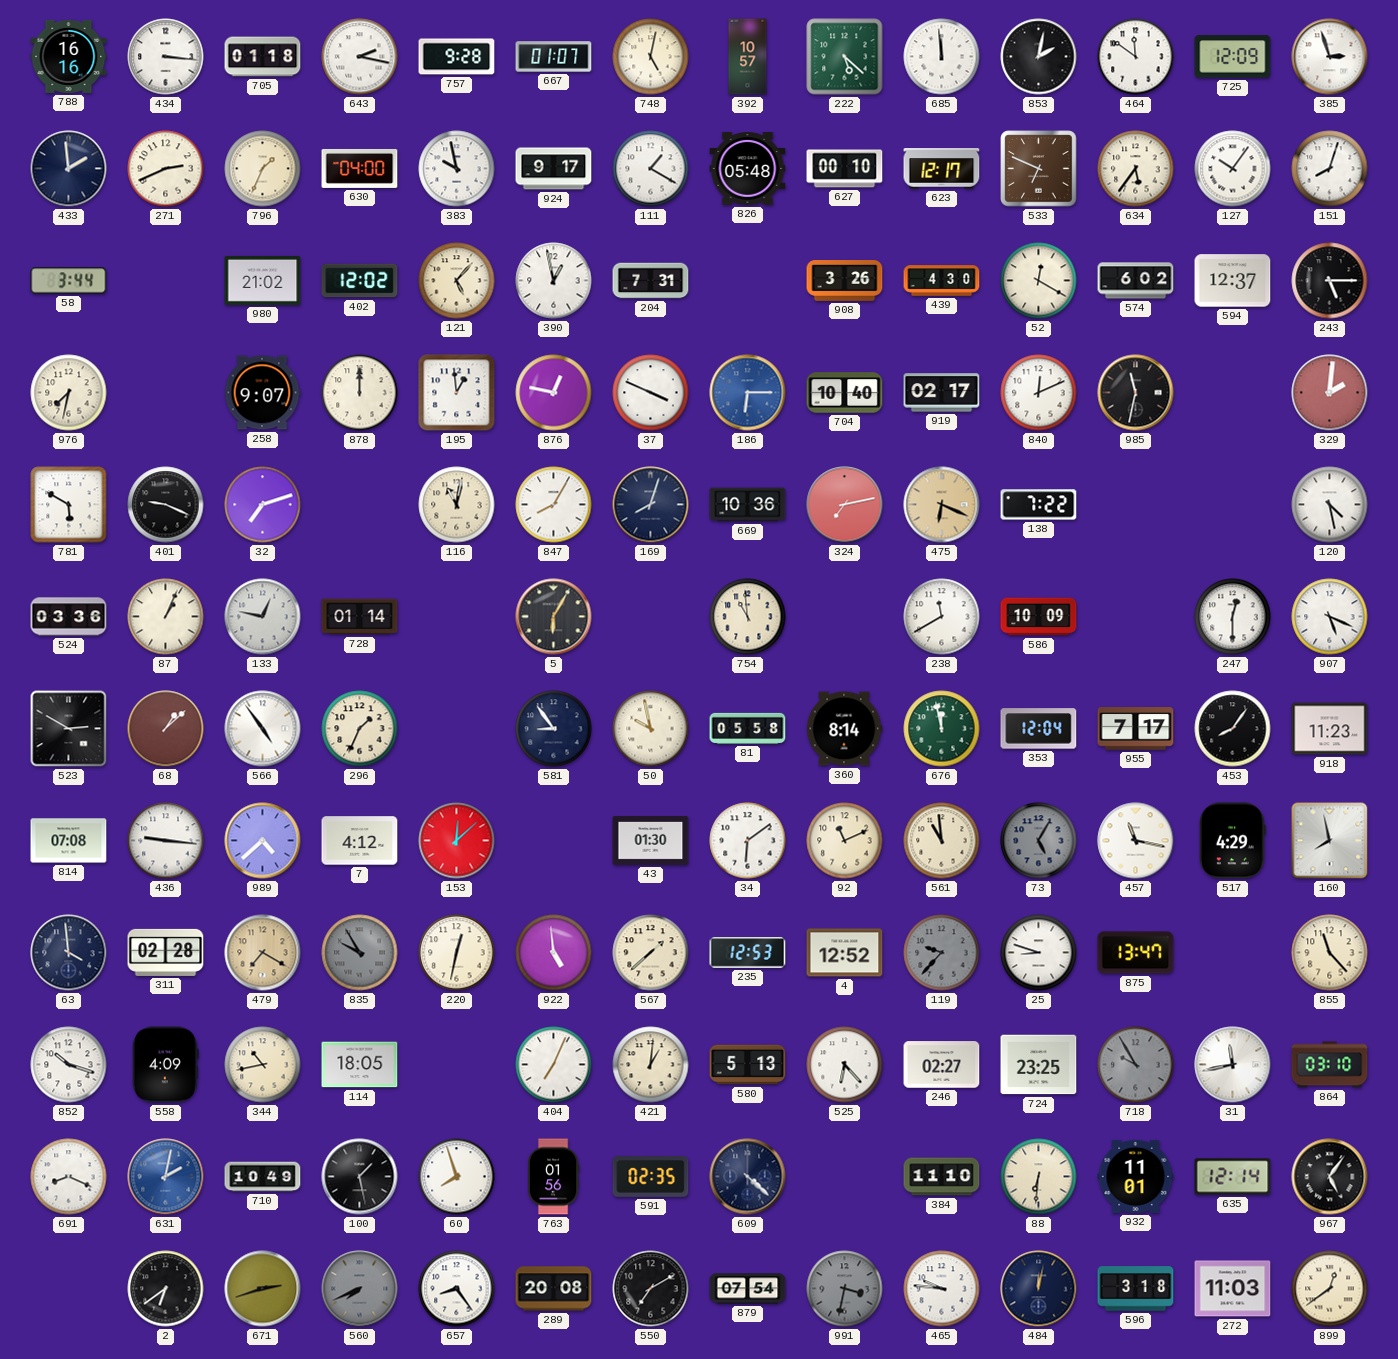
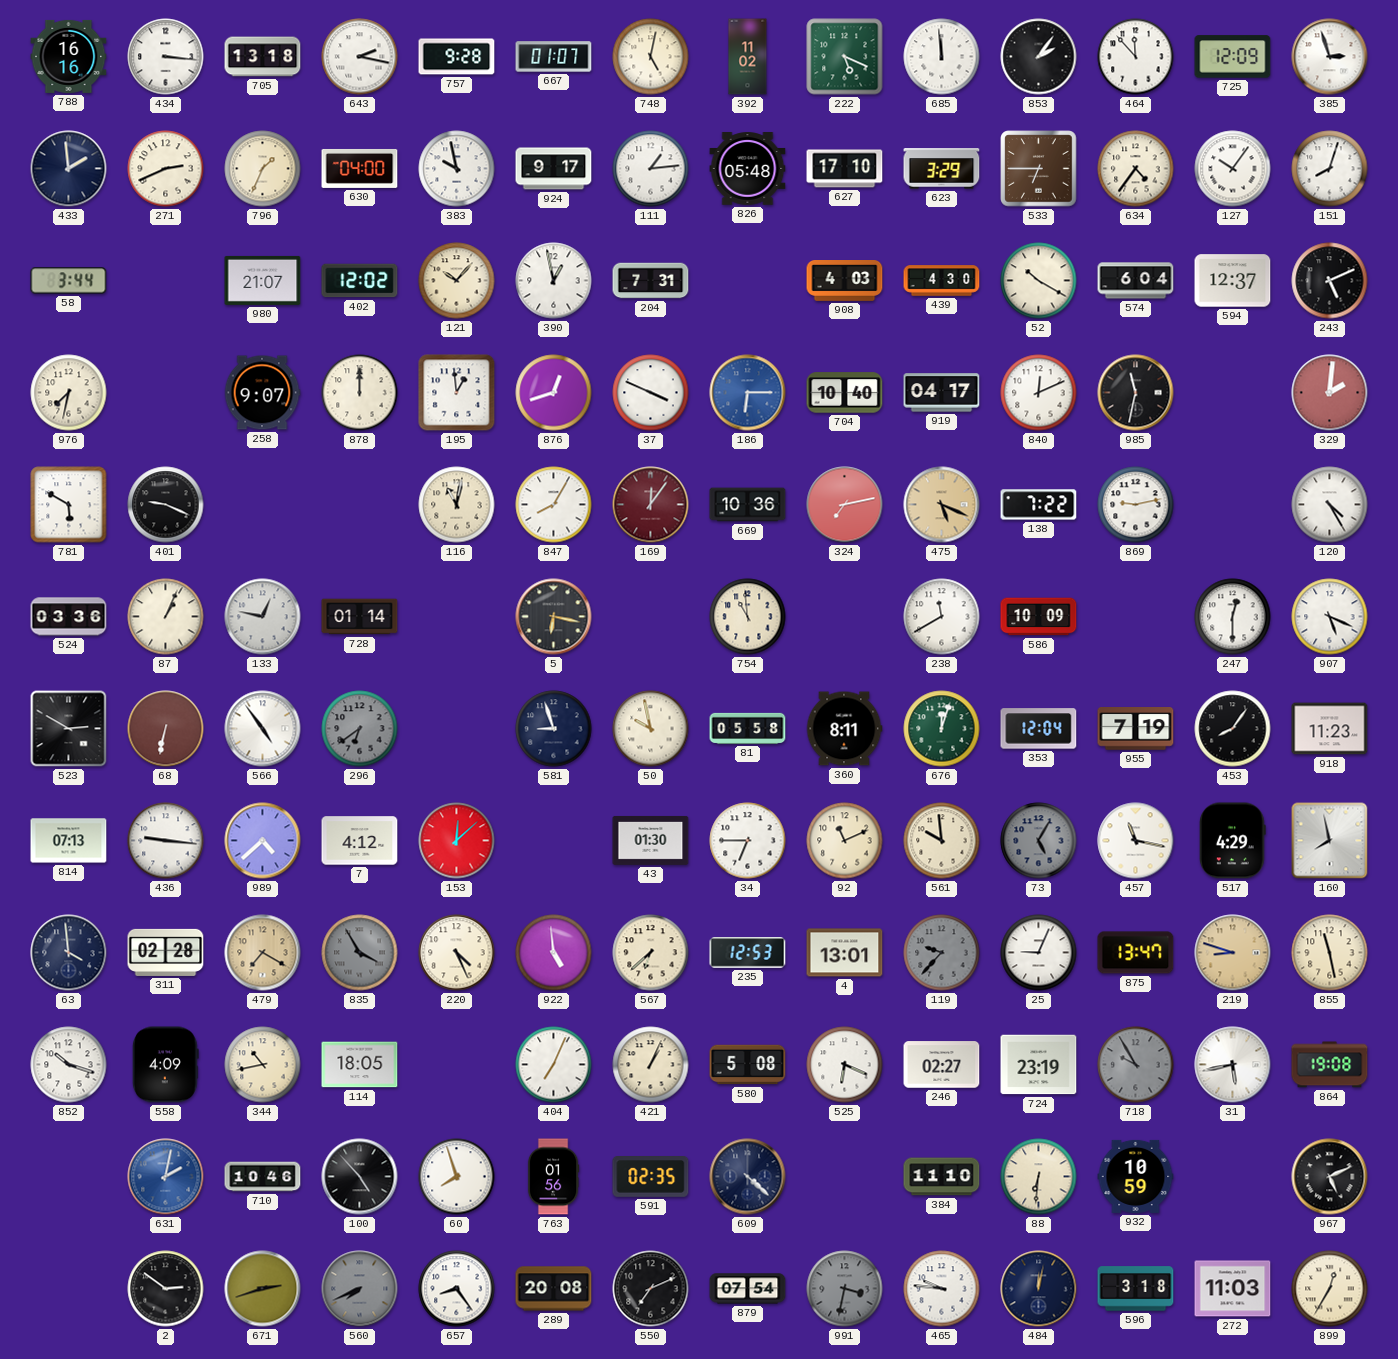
705: 01:18 -> 13:18 (263, 57)
392: 10:57 -> 11:02 (748, 57)
222: 5:22 -> 5:19 (845, 57)
853: 2:02 -> 2:06 (1039, 57)
464: 11:51 -> 11:53 (1136, 57)
111: 1:20 -> 1:14 (651, 169)
627: 00:10 -> 17:10 (845, 169)
623: 12:17 -> 3:29 (942, 169)
533: 6:49 -> 6:45 (1039, 169)
634: 5:36 -> 4:36 (1136, 169)
980: 21:02 -> 21:07 (263, 280)
121: 5:07 -> 10:07 (457, 281)
908: 3:26 -> 4:03 (845, 281)
52: 12:20 -> 10:20 (1039, 281)
574: 6:02 -> 6:04 (1136, 281)
243: 5:15 -> 5:11 (1330, 281)
876: 12:47 -> 12:42 (554, 393)
919: 02:17 -> 04:17 (942, 393)
32: 7:12 -> none (263, 505)
169: 8:03 -> 12:06 (651, 505)
169 dial: navy -> burgundy (651, 505)
475: 6:19 -> 5:19 (942, 505)
869: none -> 9:13 (1136, 505)
120: 4:28 -> 4:25 (1330, 505)
5: 6:05 -> 6:17 (554, 617)
68: 1:08 -> 6:32 (166, 729)
296: 1:34 -> 6:39 (360, 729)
296 dial: cream -> grey (360, 729)
581: 8:54 -> 8:57 (554, 729)
360: 8:14 -> 8:11 (844, 729)
676: 11:58 -> 12:03 (942, 729)
955: 7:17 -> 7:19 (1136, 729)
814: 07:08 -> 07:13 (69, 841)
34: 6:09 -> 6:45 (748, 841)
561: 10:59 -> 9:59 (942, 841)
835: 9:55 -> 3:55 (360, 953)
220: 12:32 -> 4:26 (457, 953)
567: 1:38 -> 6:38 (651, 953)
4: 12:52 -> 13:01 (845, 953)
25: 8:48 -> 9:04 (1039, 953)
219: none -> 8:48 (1233, 953)
855: 11:23 -> 11:28 (1330, 953)
421: 1:01 -> 1:04 (651, 1065)
580: 5:13 -> 5:08 (748, 1065)
525: 6:23 -> 6:19 (845, 1065)
724: 23:25 -> 23:19 (1039, 1065)
31: 11:43 -> 5:43 (1233, 1065)
864: 03:10 -> 19:08 (1330, 1065)
691: 8:19 -> none (69, 1177)
710: 10:49 -> 10:46 (263, 1177)
100: 1:28 -> 4:53 (360, 1177)
932: 11:01 -> 10:59 (1136, 1176)
635: 12:14 -> none (1233, 1177)
967: 5:06 -> 5:11 (1330, 1177)
2: 6:39 -> 2:51 (166, 1289)
550: 7:10 -> 7:11 (651, 1289)
899: 12:39 -> 12:35 (1330, 1289)
